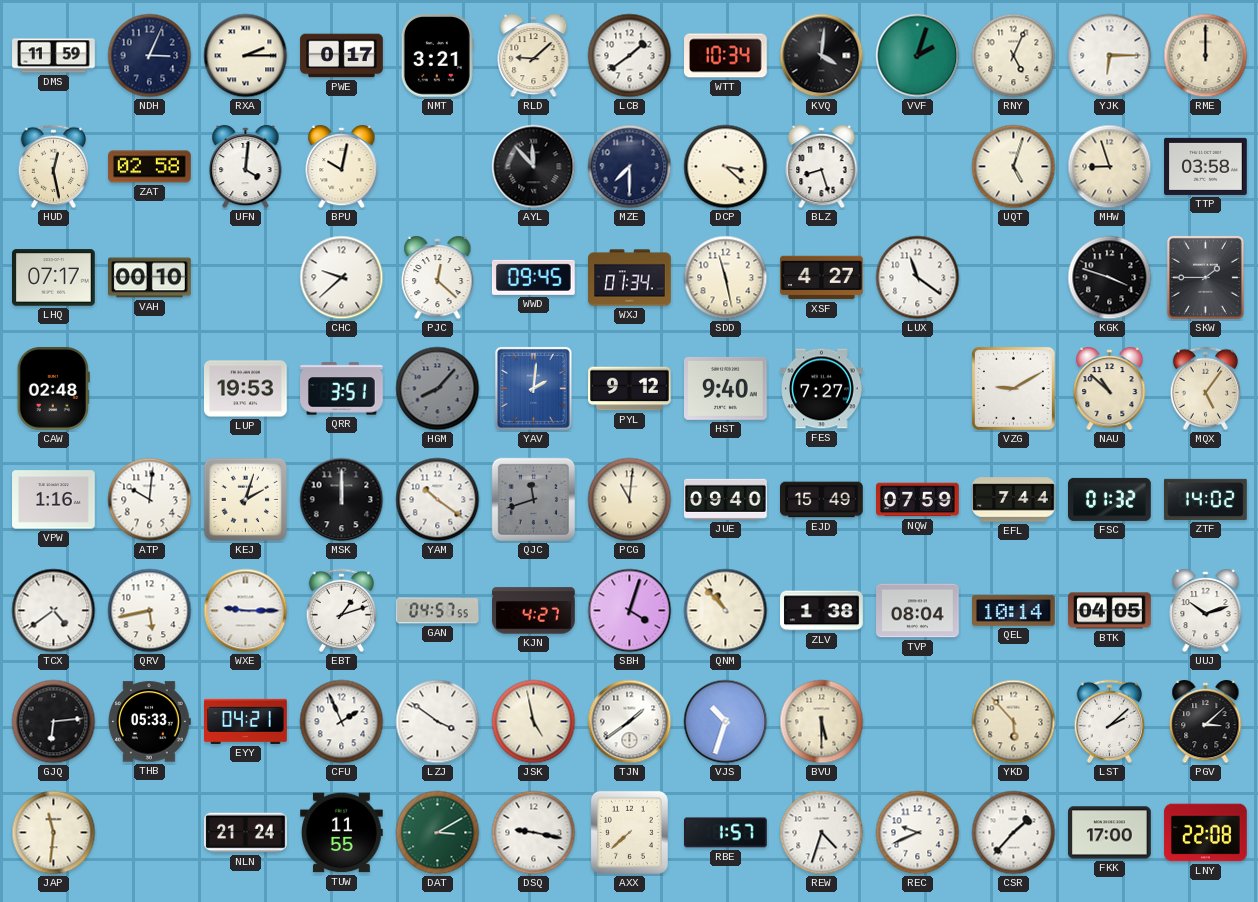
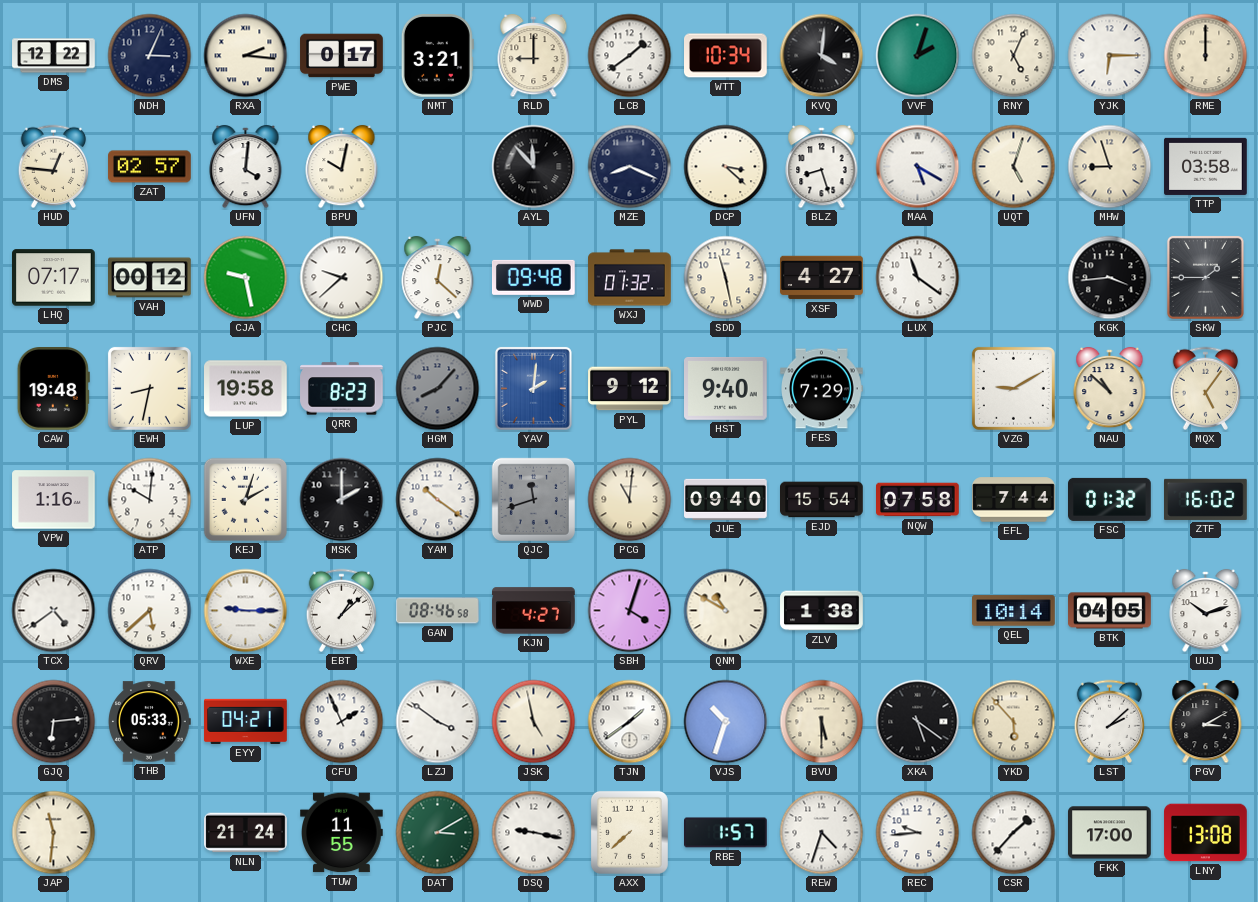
DMS: 11:59 -> 12:22 (54, 56)
RXA: 2:15 -> 2:16 (246, 56)
RLD: 9:08 -> 9:00 (534, 56)
HUD: 12:28 -> 12:46 (54, 167)
ZAT: 02:58 -> 02:57 (150, 167)
MZE: 7:30 -> 8:19 (630, 167)
MAA: none -> 5:20 (918, 167)
VAH: 00:10 -> 00:12 (150, 278)
CJA: none -> 9:28 (246, 278)
WWD: 09:45 -> 09:48 (533, 277)
WXJ: 01:34 -> 01:32 (630, 278)
KGK: 3:48 -> 3:44 (1110, 278)
CAW: 02:48 -> 19:48 (53, 389)
EWH: none -> 8:32 (149, 388)
LUP: 19:53 -> 19:58 (246, 389)
QRR: 3:51 -> 8:23 (342, 389)
FES: 7:27 -> 7:29 (822, 389)
MSK: 12:00 -> 2:00 (342, 500)
EJD: 15:49 -> 15:54 (822, 500)
NQW: 07:59 -> 07:58 (918, 500)
ZTF: 14:02 -> 16:02 (1206, 499)
QRV: 5:43 -> 5:38 (150, 611)
EBT: 1:12 -> 1:08 (342, 611)
GAN: 04:57 -> 08:46 (438, 611)
QNM: 10:53 -> 10:50 (726, 611)
TVP: 08:04 -> none (918, 611)
XKA: none -> 5:21 (918, 722)
PGV: 3:08 -> 3:10 (1206, 722)
REC: 9:41 -> 9:44 (918, 833)
LNY: 22:08 -> 13:08 (1206, 833)
